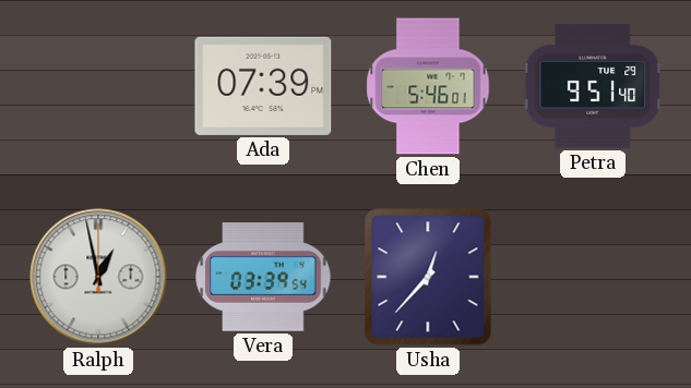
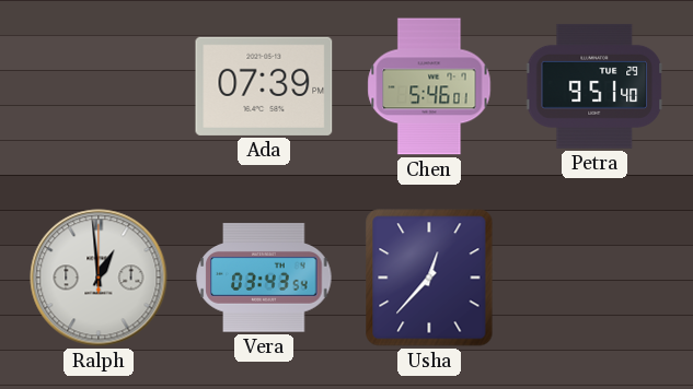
Ralph: 12:58 -> 12:59 (99, 278)
Vera: 03:39 -> 03:43 (264, 278)
